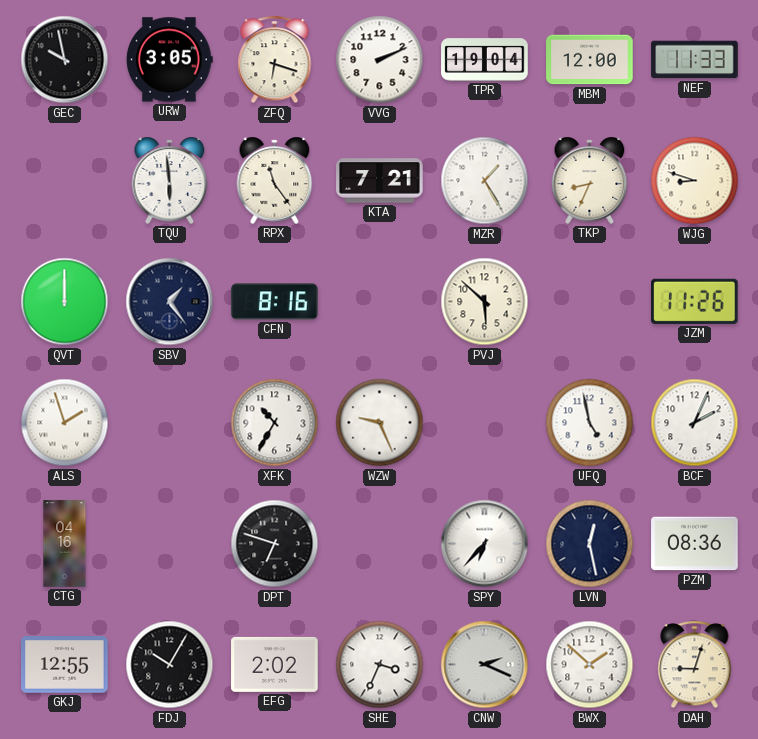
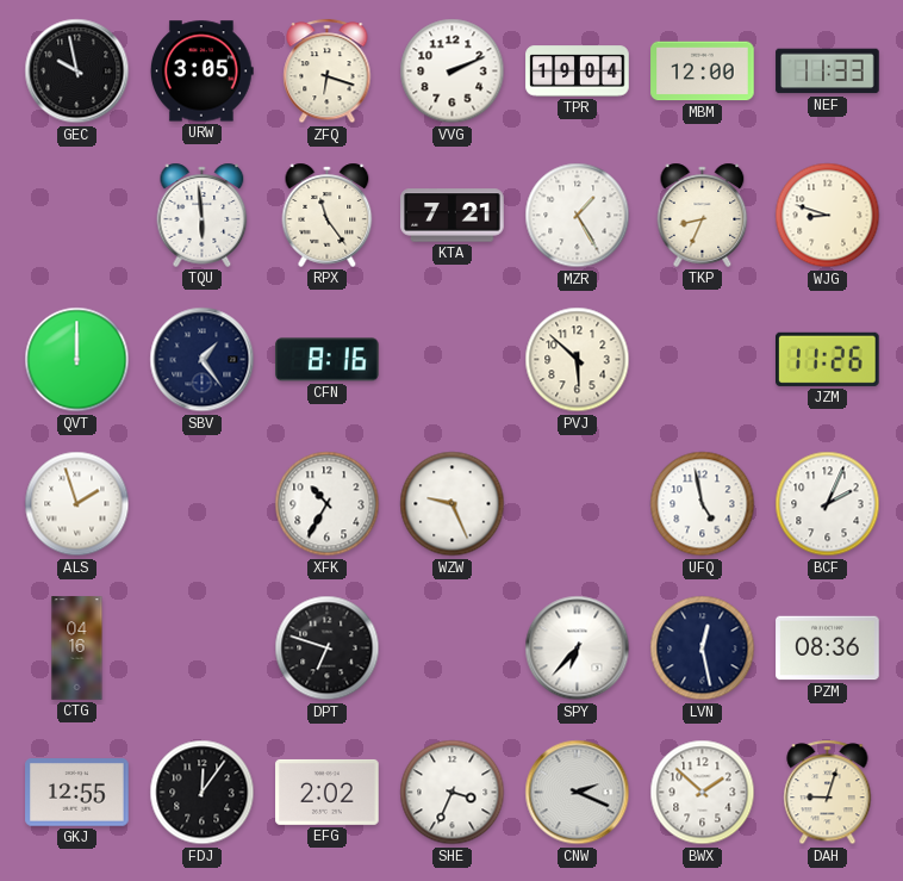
FDJ: 10:05 -> 12:06 (203, 793)
